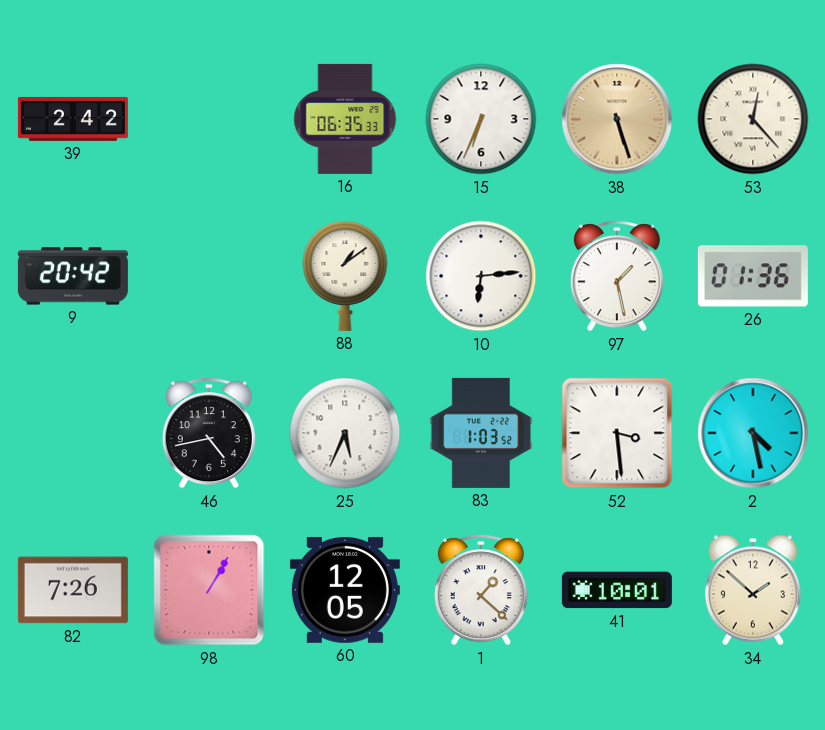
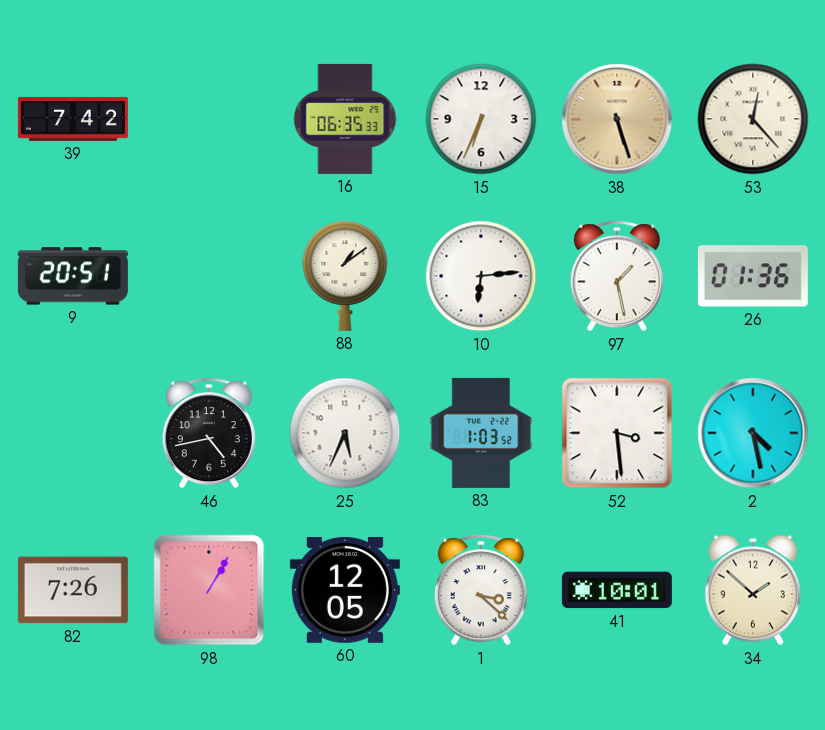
39: 2:42 -> 7:42 (73, 119)
9: 20:42 -> 20:51 (73, 276)
1: 1:22 -> 3:22 (481, 590)
